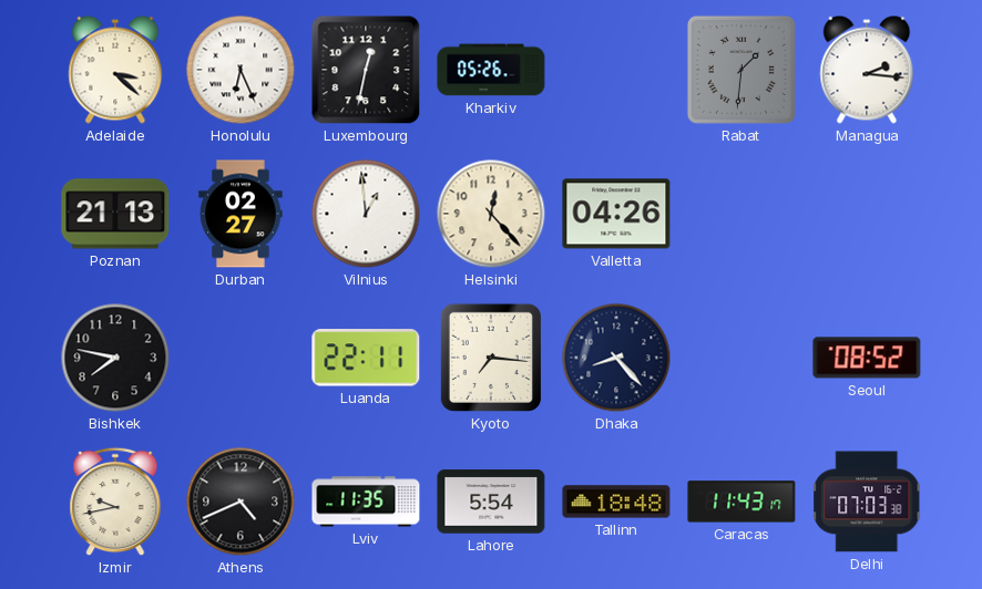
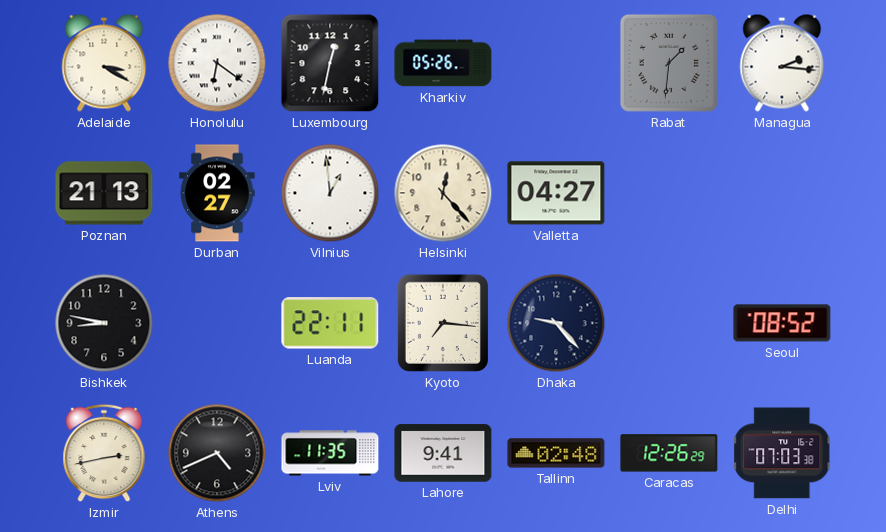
Adelaide: 3:22 -> 3:20 (104, 63)
Honolulu: 6:26 -> 6:21 (217, 63)
Valletta: 04:26 -> 04:27 (556, 193)
Bishkek: 7:47 -> 8:47 (104, 323)
Dhaka: 8:23 -> 9:23 (556, 323)
Izmir: 9:43 -> 2:43 (104, 453)
Lahore: 5:54 -> 9:41 (443, 453)
Tallinn: 18:48 -> 02:48 (556, 453)
Caracas: 11:43 -> 12:26 (669, 453)
